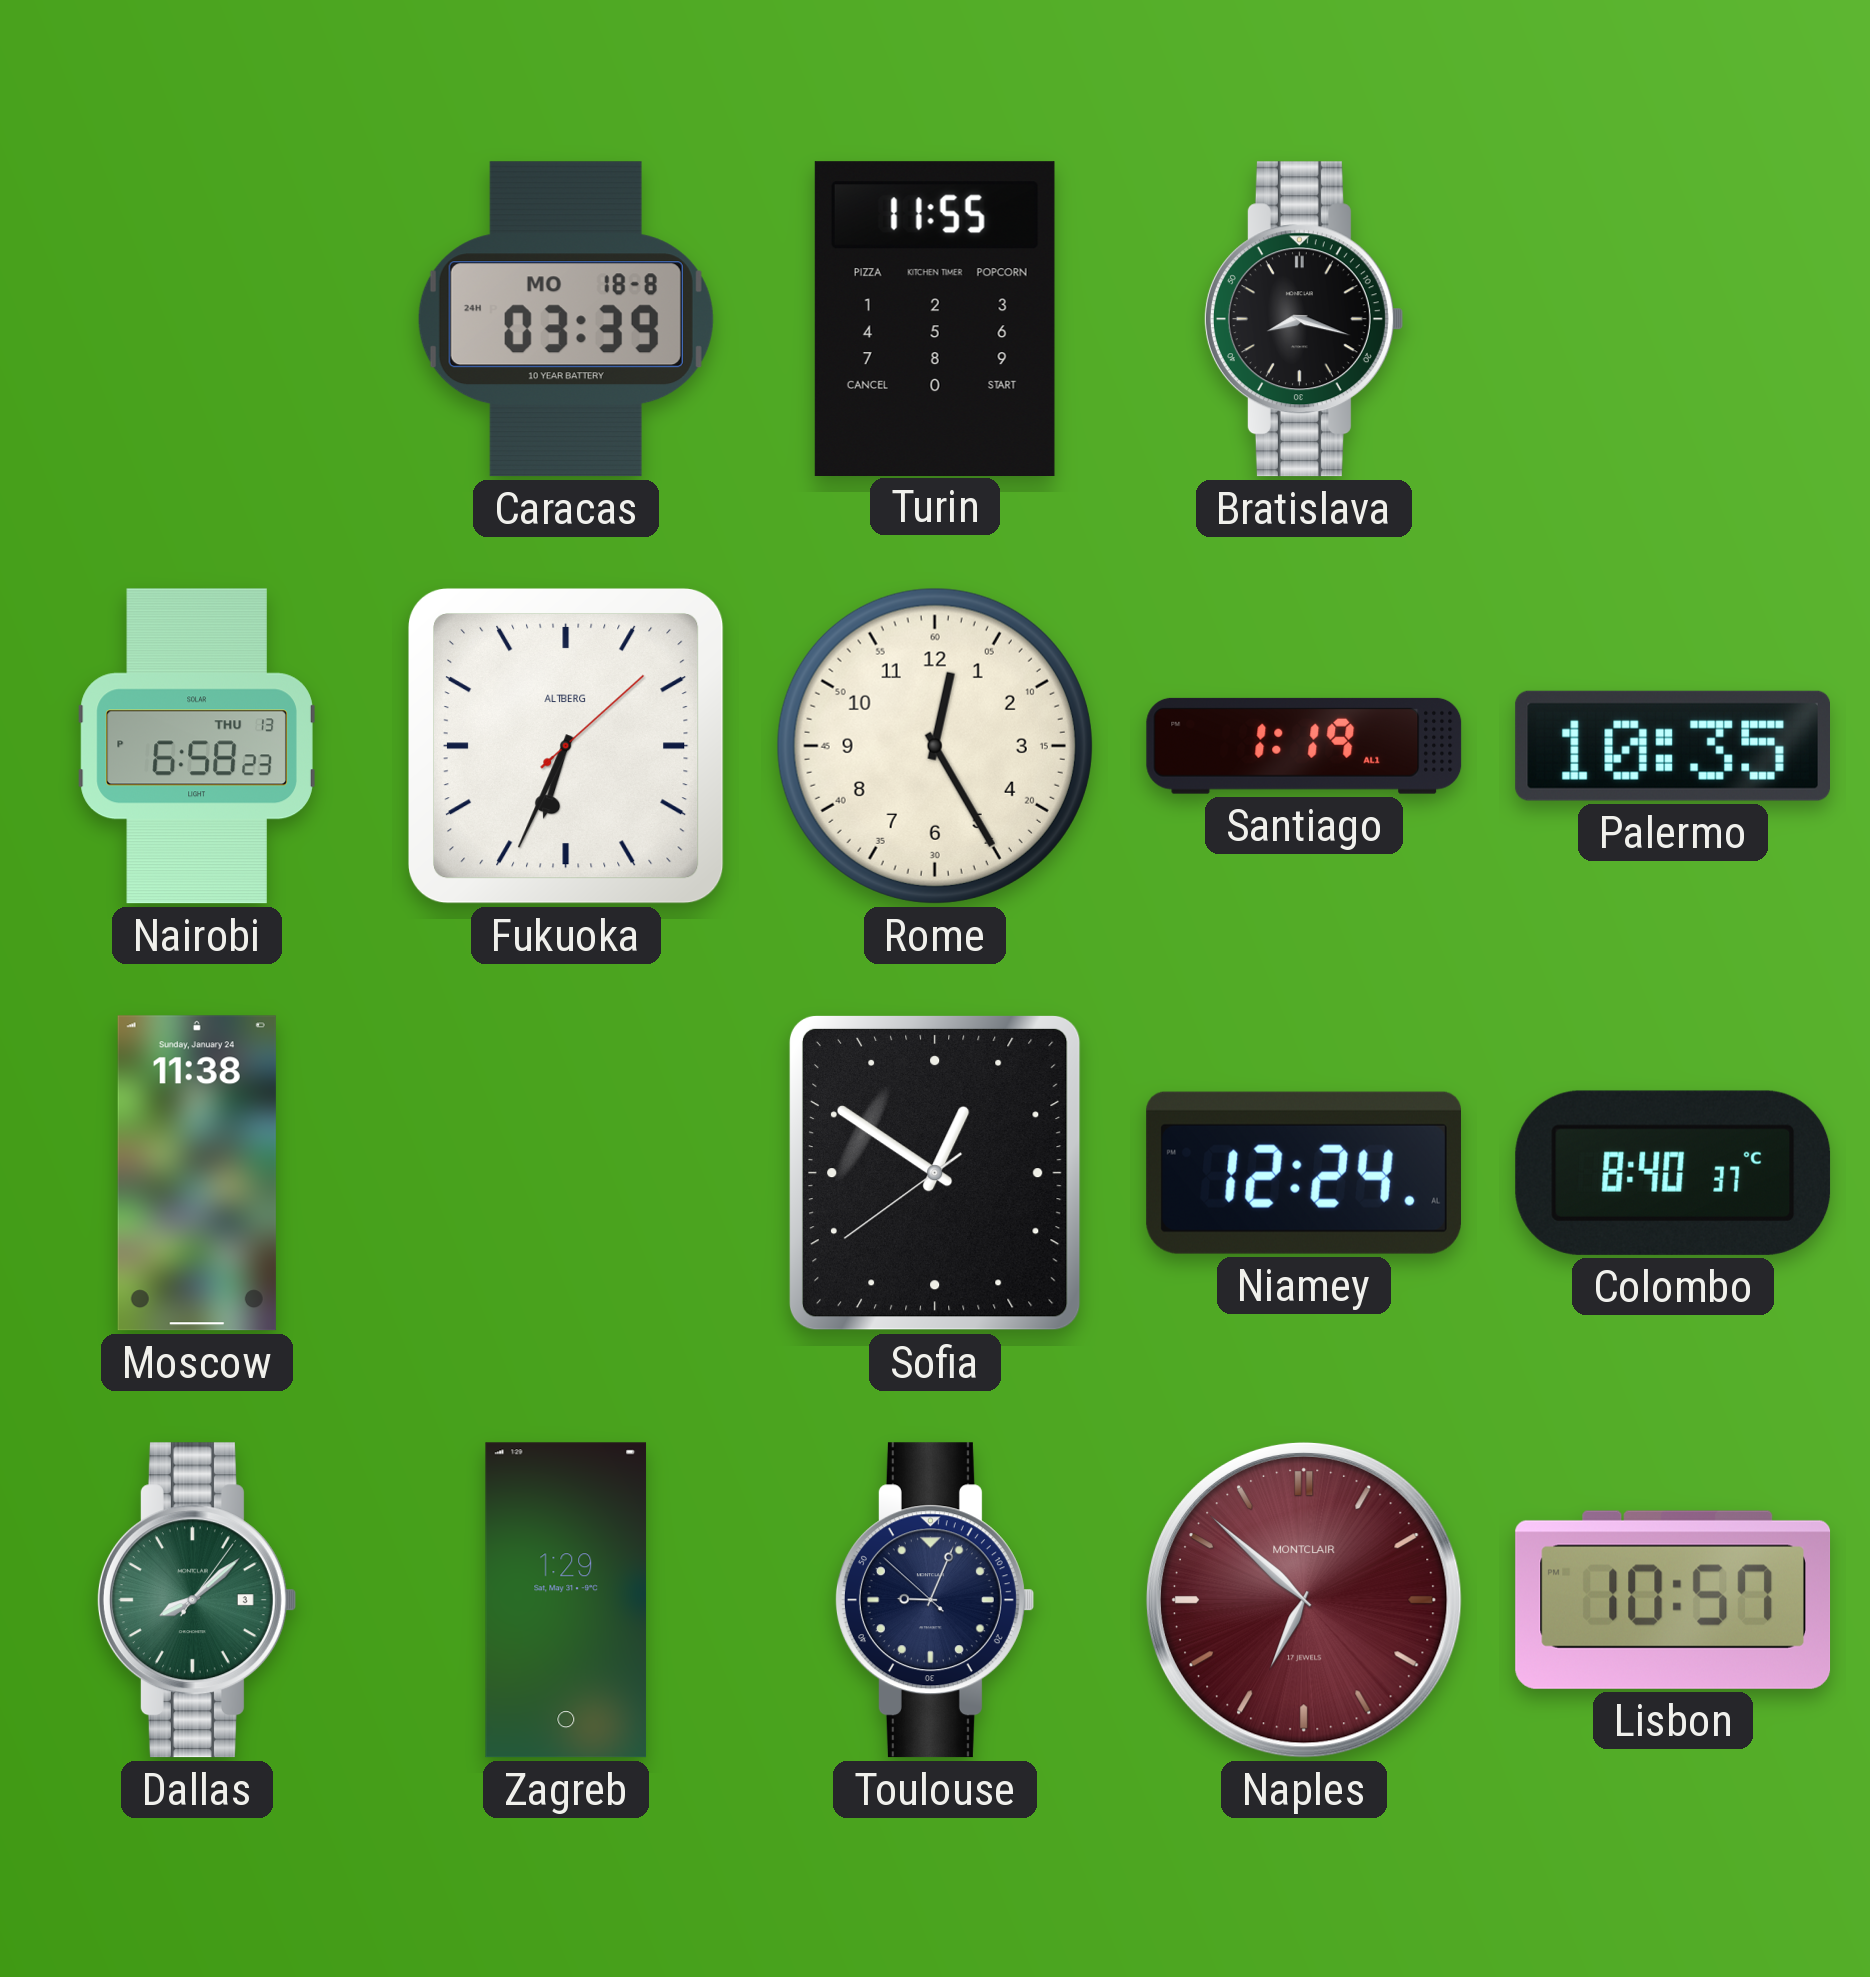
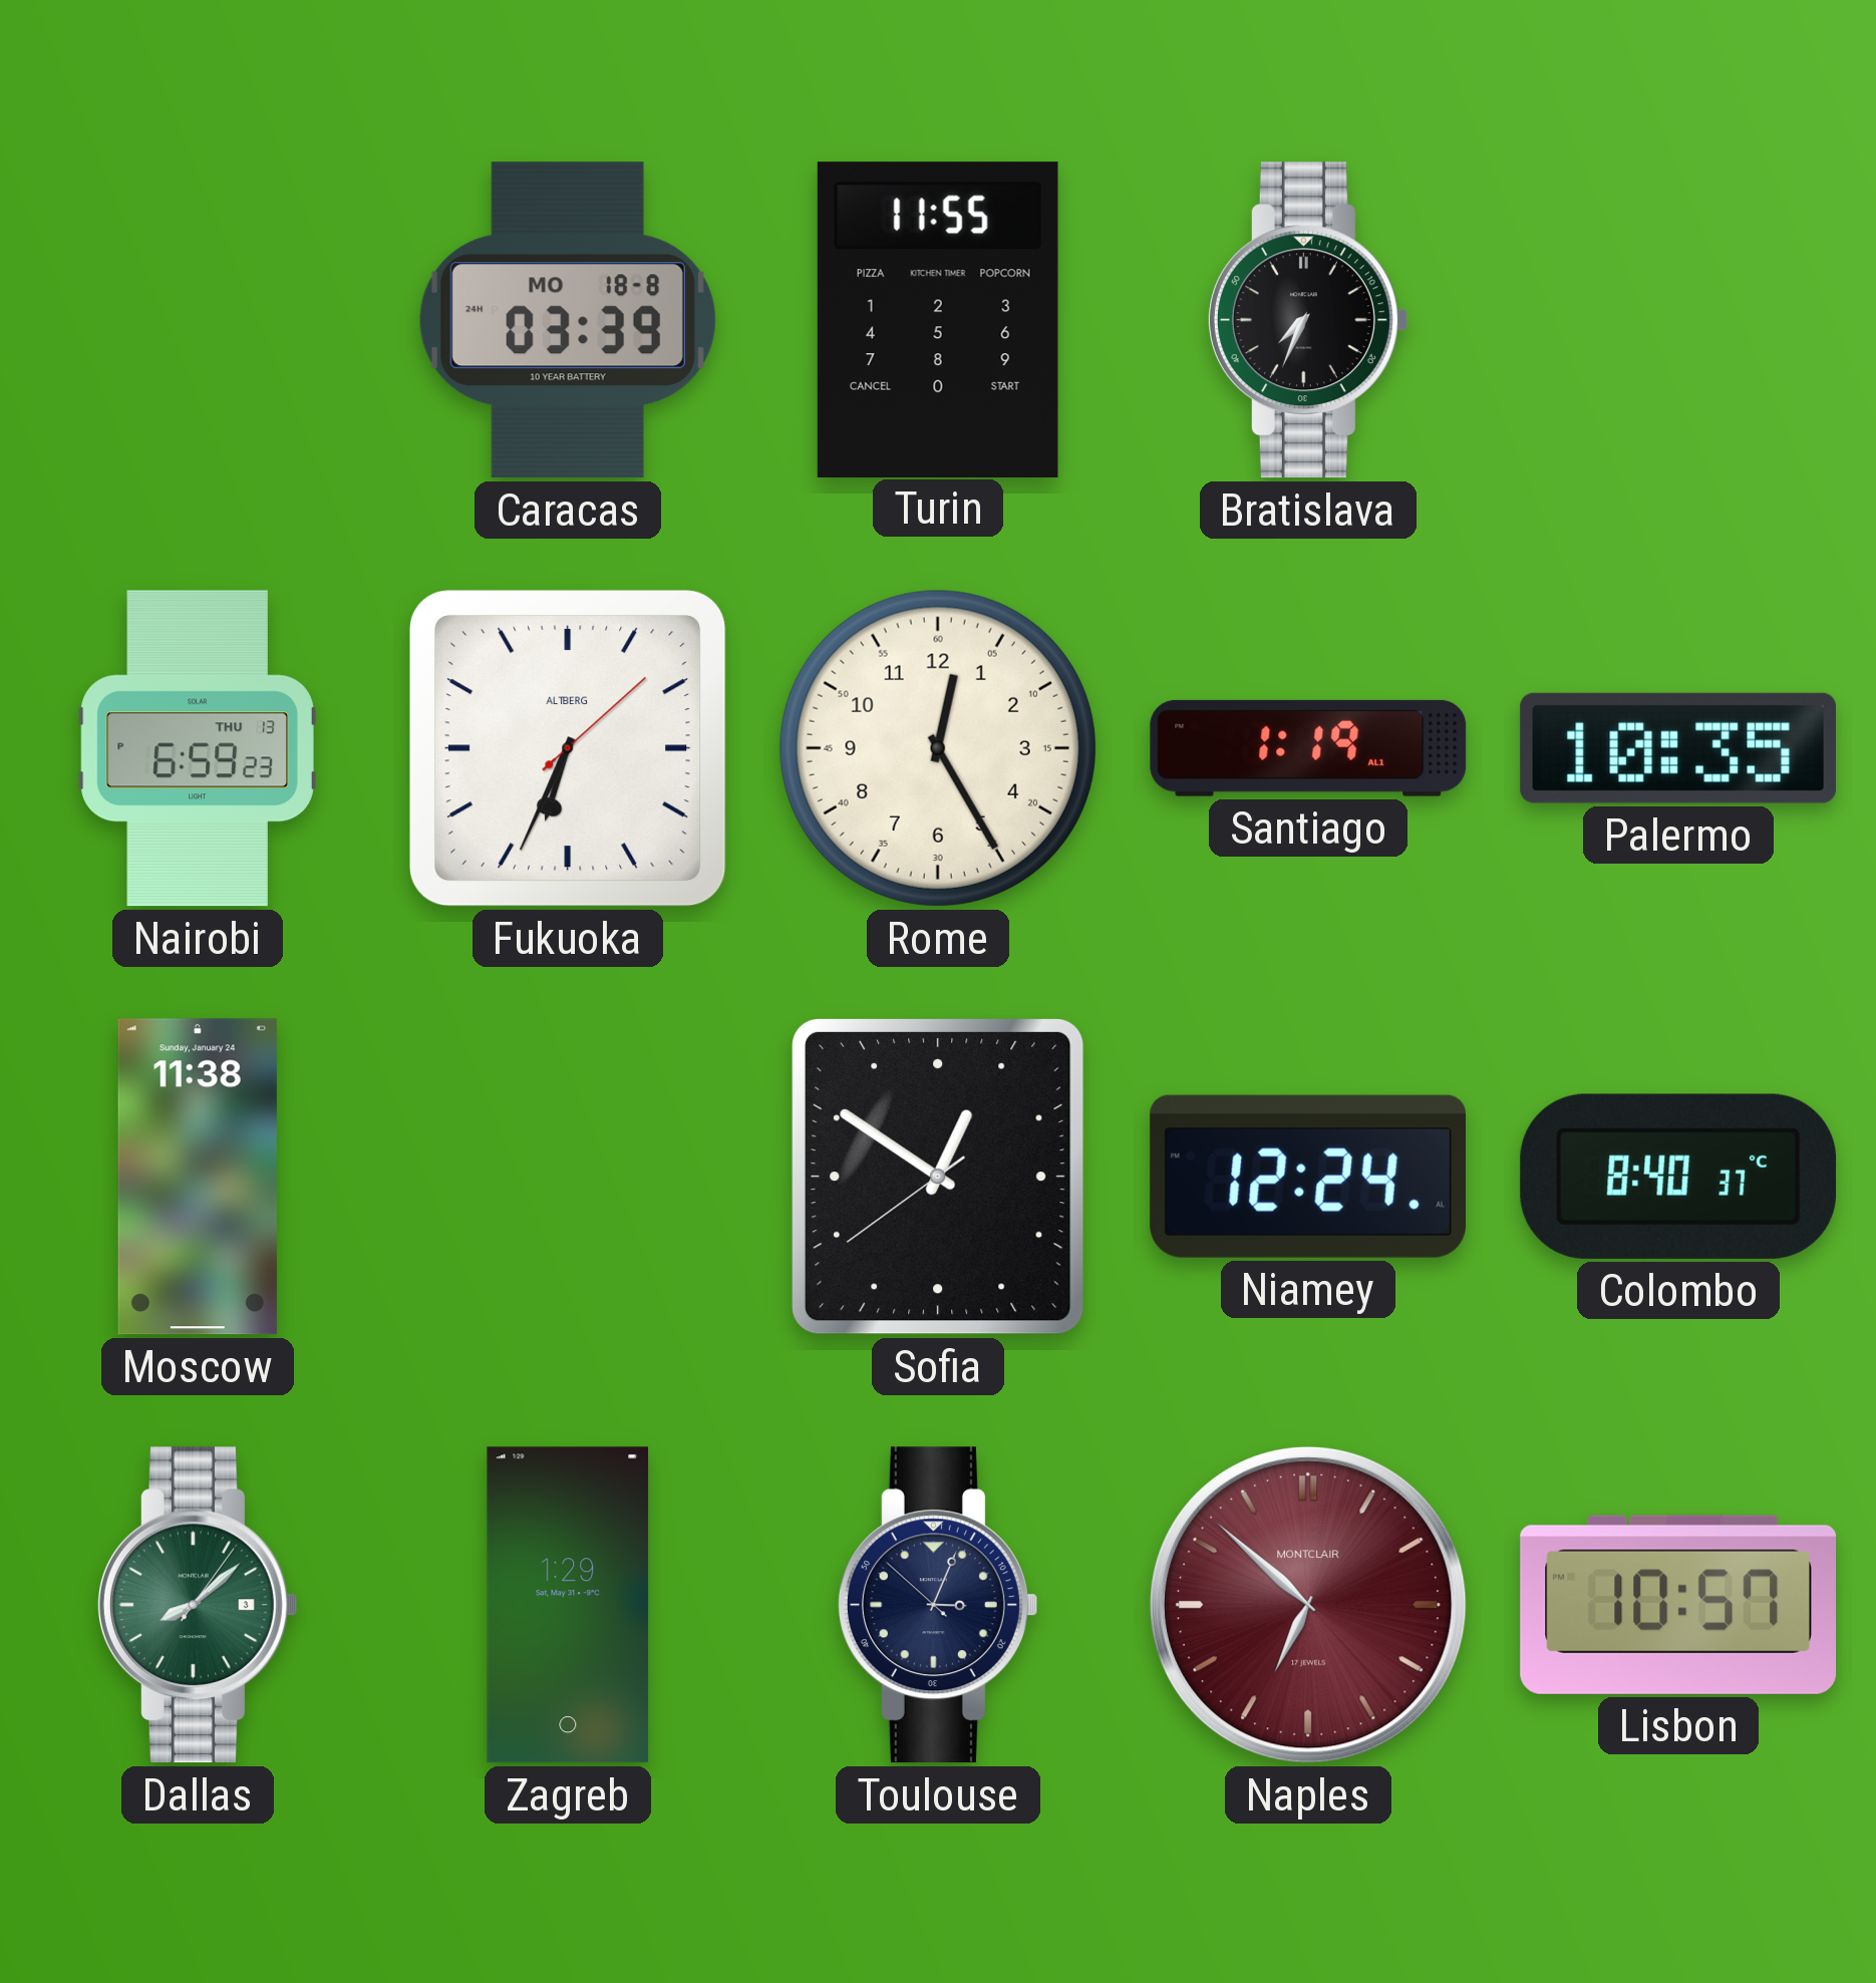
Bratislava: 8:18 -> 7:34 (1307, 320)
Nairobi: 6:58 -> 6:59 (198, 748)
Toulouse: 9:03 -> 3:03 (937, 1605)
